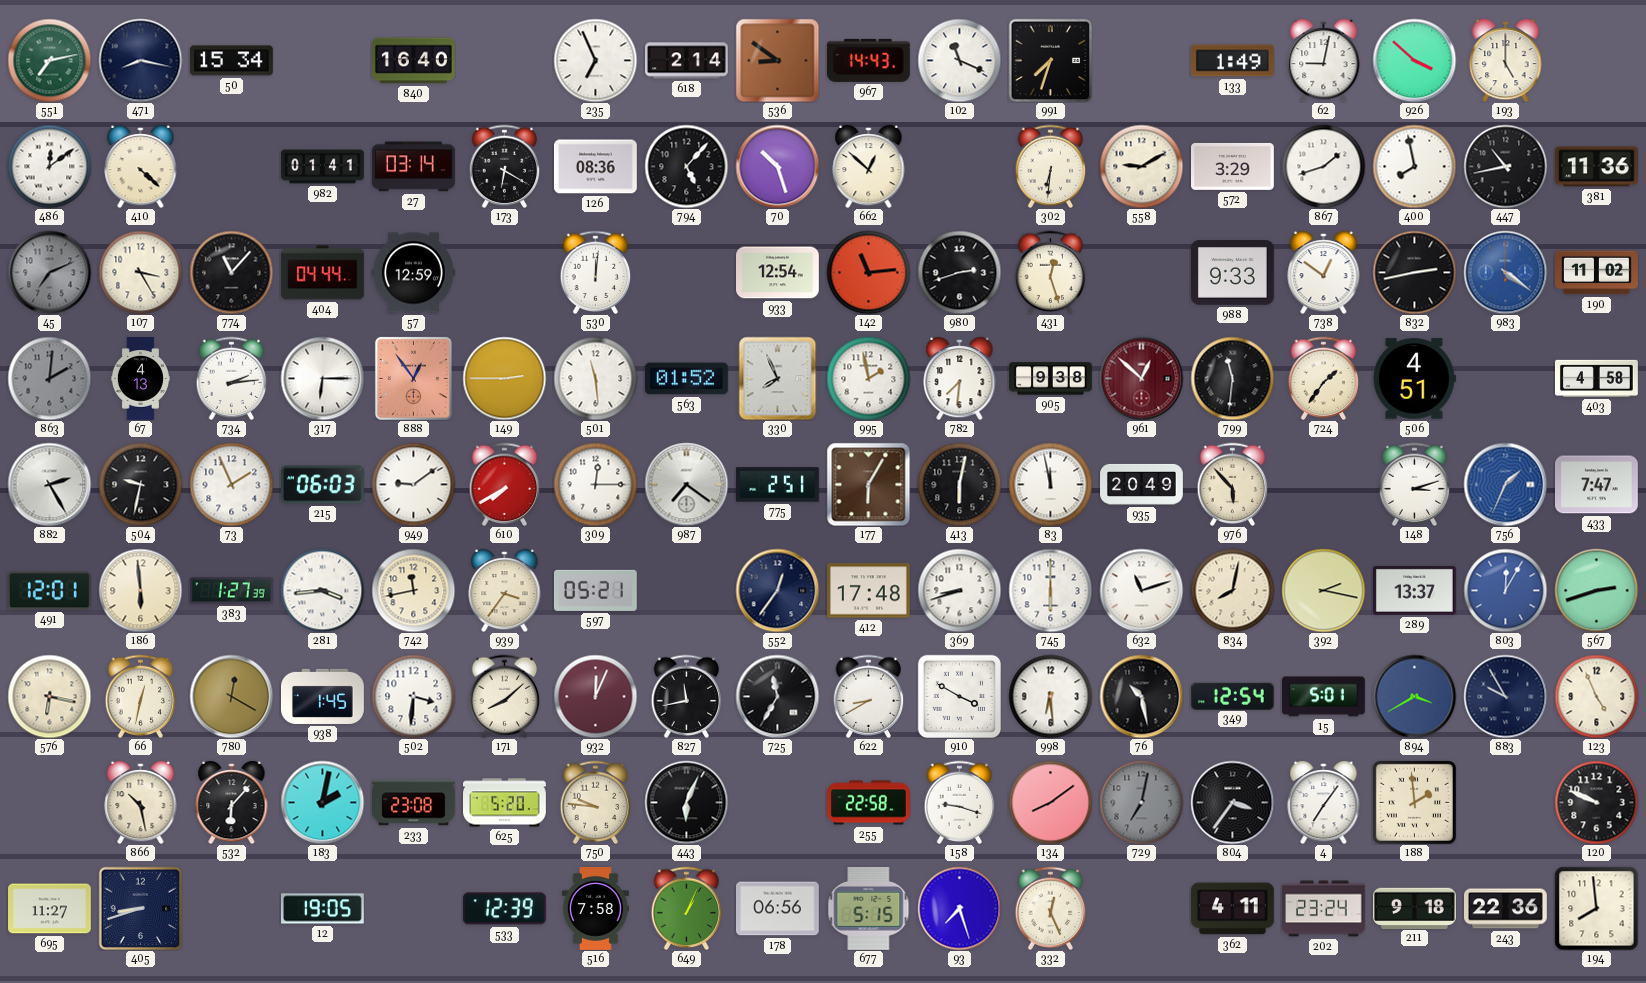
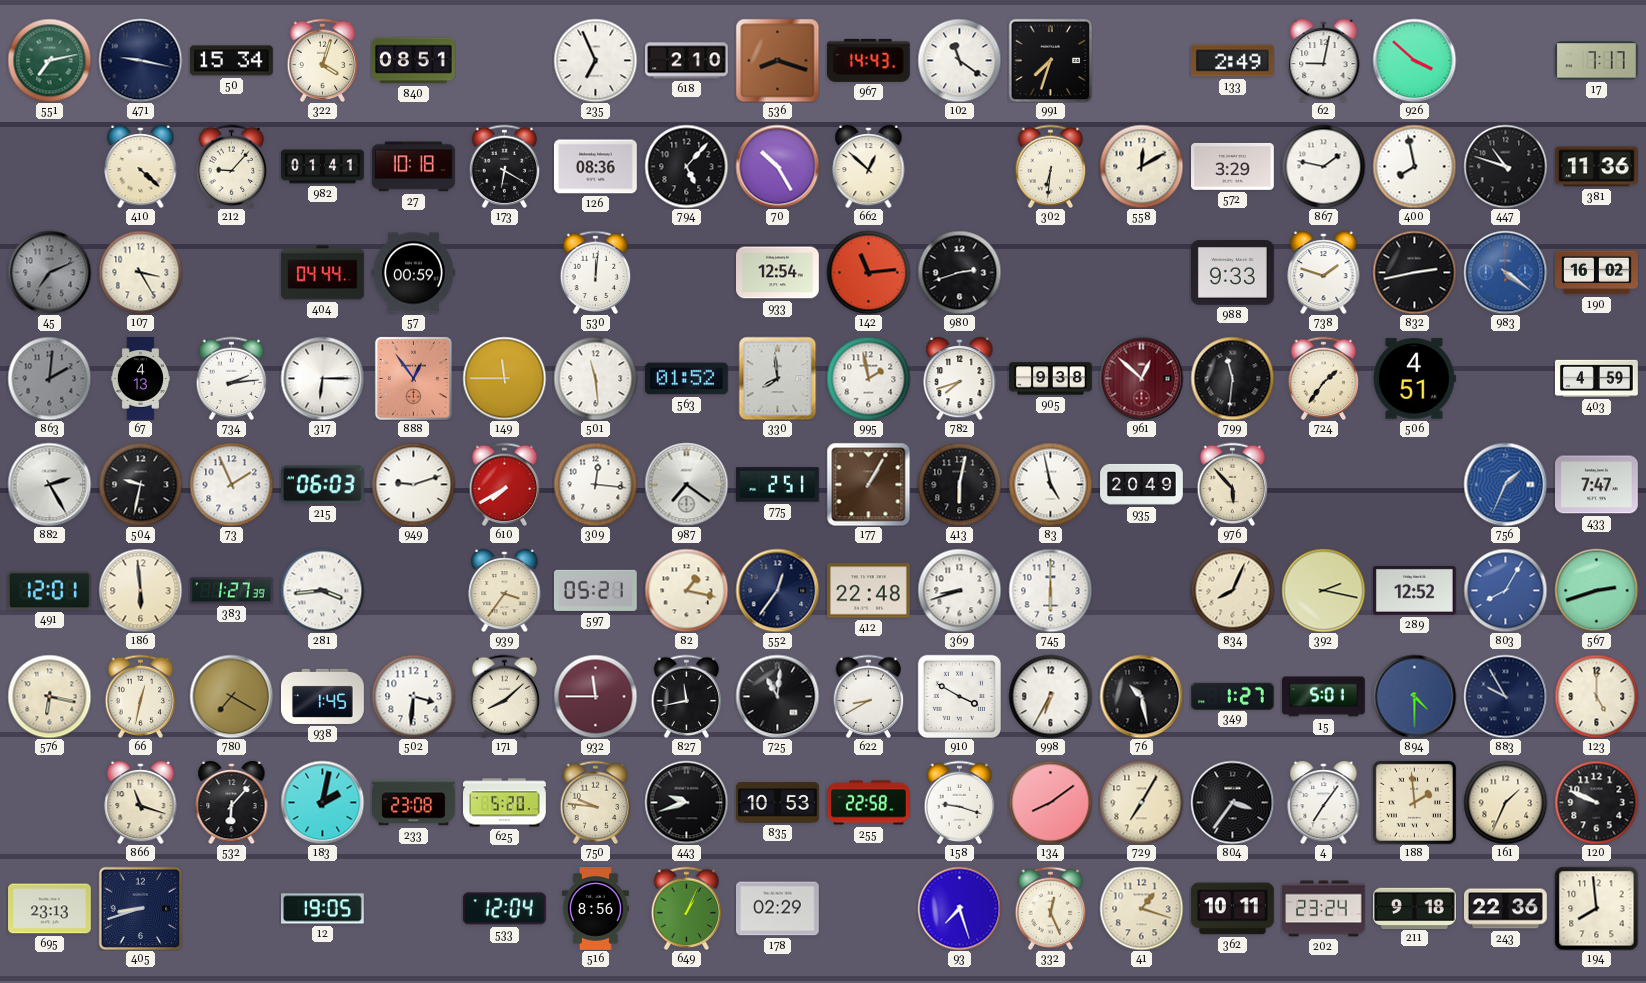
471: 8:17 -> 9:17 (140, 60)
322: none -> 4:03 (323, 60)
840: 16:40 -> 08:51 (414, 61)
618: 2:14 -> 2:10 (687, 61)
536: 8:51 -> 8:18 (777, 60)
102: 11:19 -> 11:21 (959, 60)
133: 1:49 -> 2:49 (1232, 61)
193: 5:00 -> none (1506, 60)
17: none -> 7:17 (1597, 61)
486: 12:09 -> none (49, 166)
212: none -> 9:07 (232, 166)
27: 03:14 -> 10:18 (413, 167)
70: 10:27 -> 10:25 (777, 166)
558: 9:10 -> 12:10 (1141, 166)
867: 1:42 -> 1:47 (1323, 166)
447: 10:43 -> 10:48 (1505, 166)
774: 11:07 -> none (231, 272)
57: 12:59 -> 00:59 (414, 273)
431: 12:27 -> none (1051, 272)
738: 12:51 -> 1:48 (1324, 272)
190: 11:02 -> 16:02 (1597, 273)
149: 2:45 -> 11:45 (504, 378)
330: 7:56 -> 7:59 (778, 378)
782: 7:31 -> 7:42 (960, 378)
403: 4:58 -> 4:59 (1597, 378)
949: 9:09 -> 9:12 (413, 484)
309: 12:15 -> 12:16 (595, 484)
177: 6:05 -> 1:05 (868, 484)
83: 11:58 -> 4:58 (1050, 484)
148: 3:12 -> none (1415, 484)
742: 11:43 -> none (413, 590)
82: none -> 1:17 (686, 590)
412: 17:48 -> 22:48 (869, 591)
632: 11:12 -> none (1141, 590)
834: 8:02 -> 8:04 (1232, 590)
289: 13:37 -> 12:52 (1415, 590)
803: 12:05 -> 8:05 (1505, 590)
780: 12:20 -> 7:20 (231, 696)
932: 12:04 -> 11:45 (595, 696)
725: 11:35 -> 11:01 (777, 696)
998: 6:29 -> 6:35 (1050, 696)
349: 12:54 -> 1:27 (1232, 696)
894: 3:40 -> 4:30 (1414, 696)
123: 4:56 -> 5:00 (1596, 696)
866: 10:28 -> 11:18 (141, 802)
443: 6:04 -> 9:42 (686, 802)
835: none -> 10:53 (778, 803)
729: 7:02 -> 7:05 (1141, 802)
729 dial: grey -> cream (1141, 802)
161: none -> 1:34 (1505, 802)
695: 11:27 -> 23:13 (50, 909)
533: 12:39 -> 12:04 (504, 909)
516: 7:58 -> 8:56 (595, 909)
178: 06:56 -> 02:29 (778, 909)
677: 5:15 -> none (869, 908)
41: none -> 1:18 (1141, 908)
362: 4:11 -> 10:11 (1232, 909)
